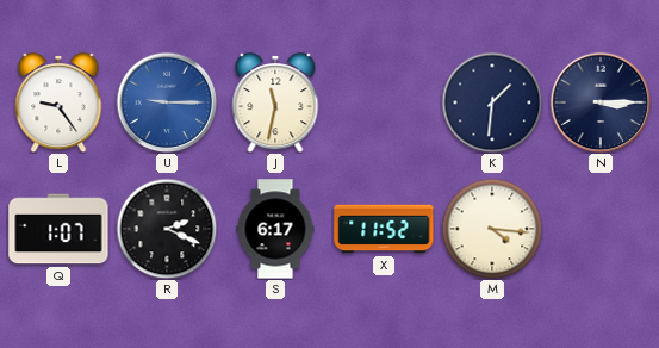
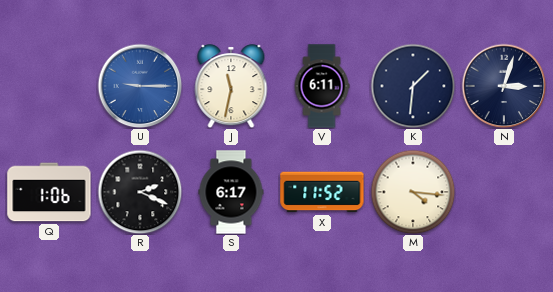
L: 9:24 -> none (58, 102)
V: none -> 6:11 (322, 86)
N: 3:15 -> 3:03 (504, 86)
Q: 1:07 -> 1:06 (49, 192)
